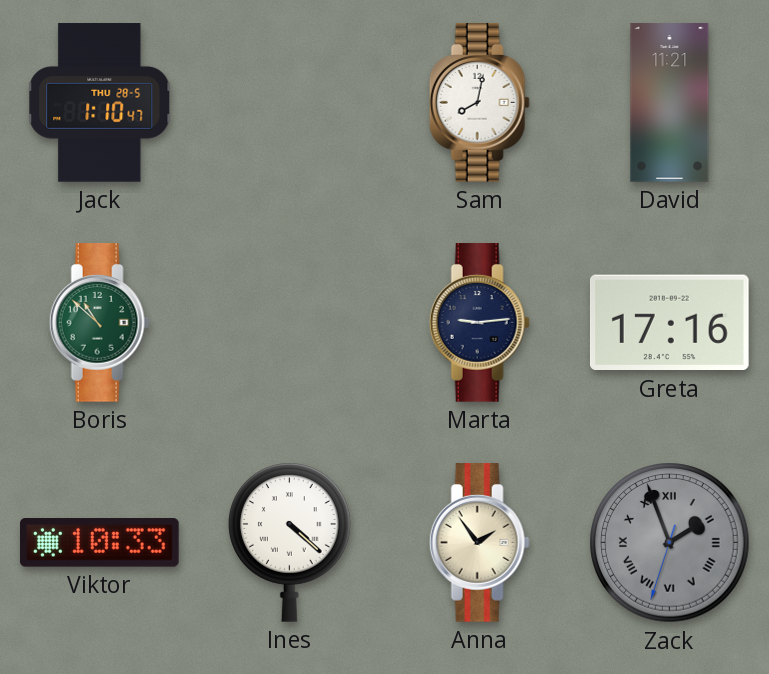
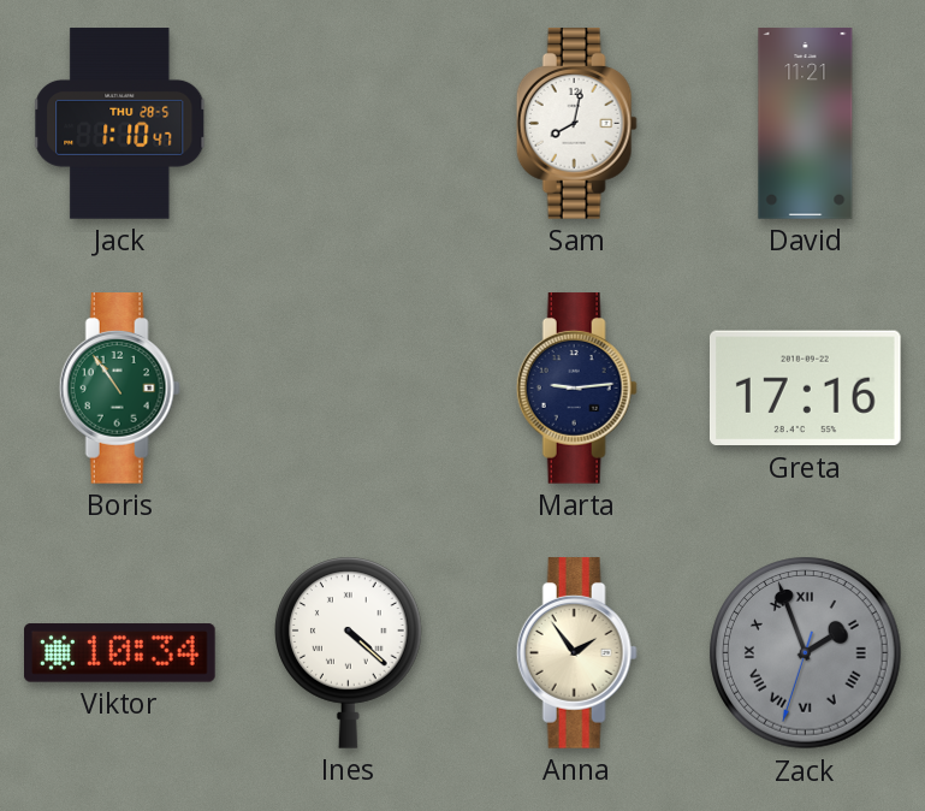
Boris: 10:52 -> 10:54 (119, 389)
Viktor: 10:33 -> 10:34 (120, 653)
